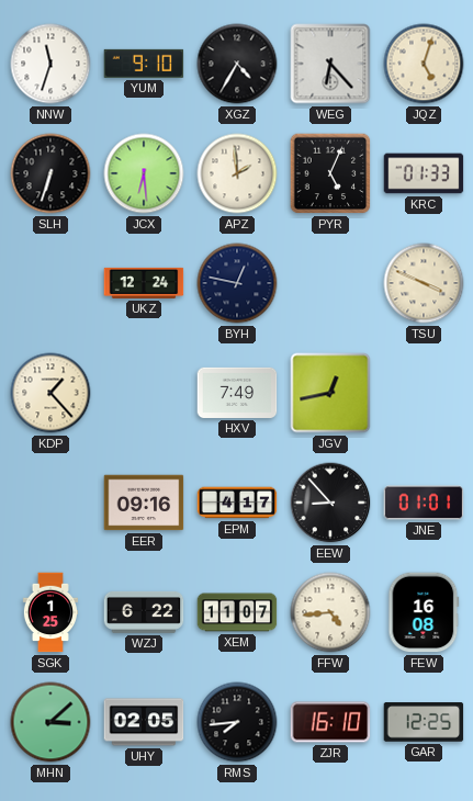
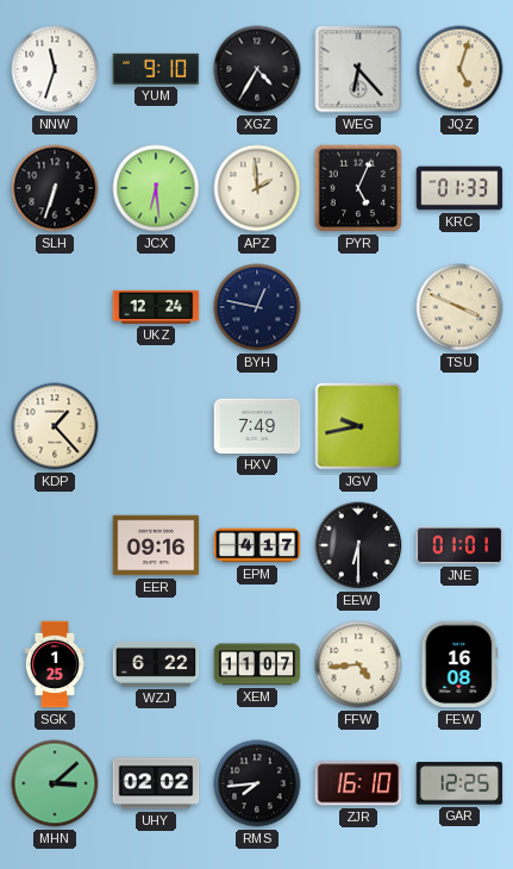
JGV: 12:43 -> 9:43 (358, 426)
EEW: 8:53 -> 6:30 (358, 545)
UHY: 02:05 -> 02:02 (156, 783)
